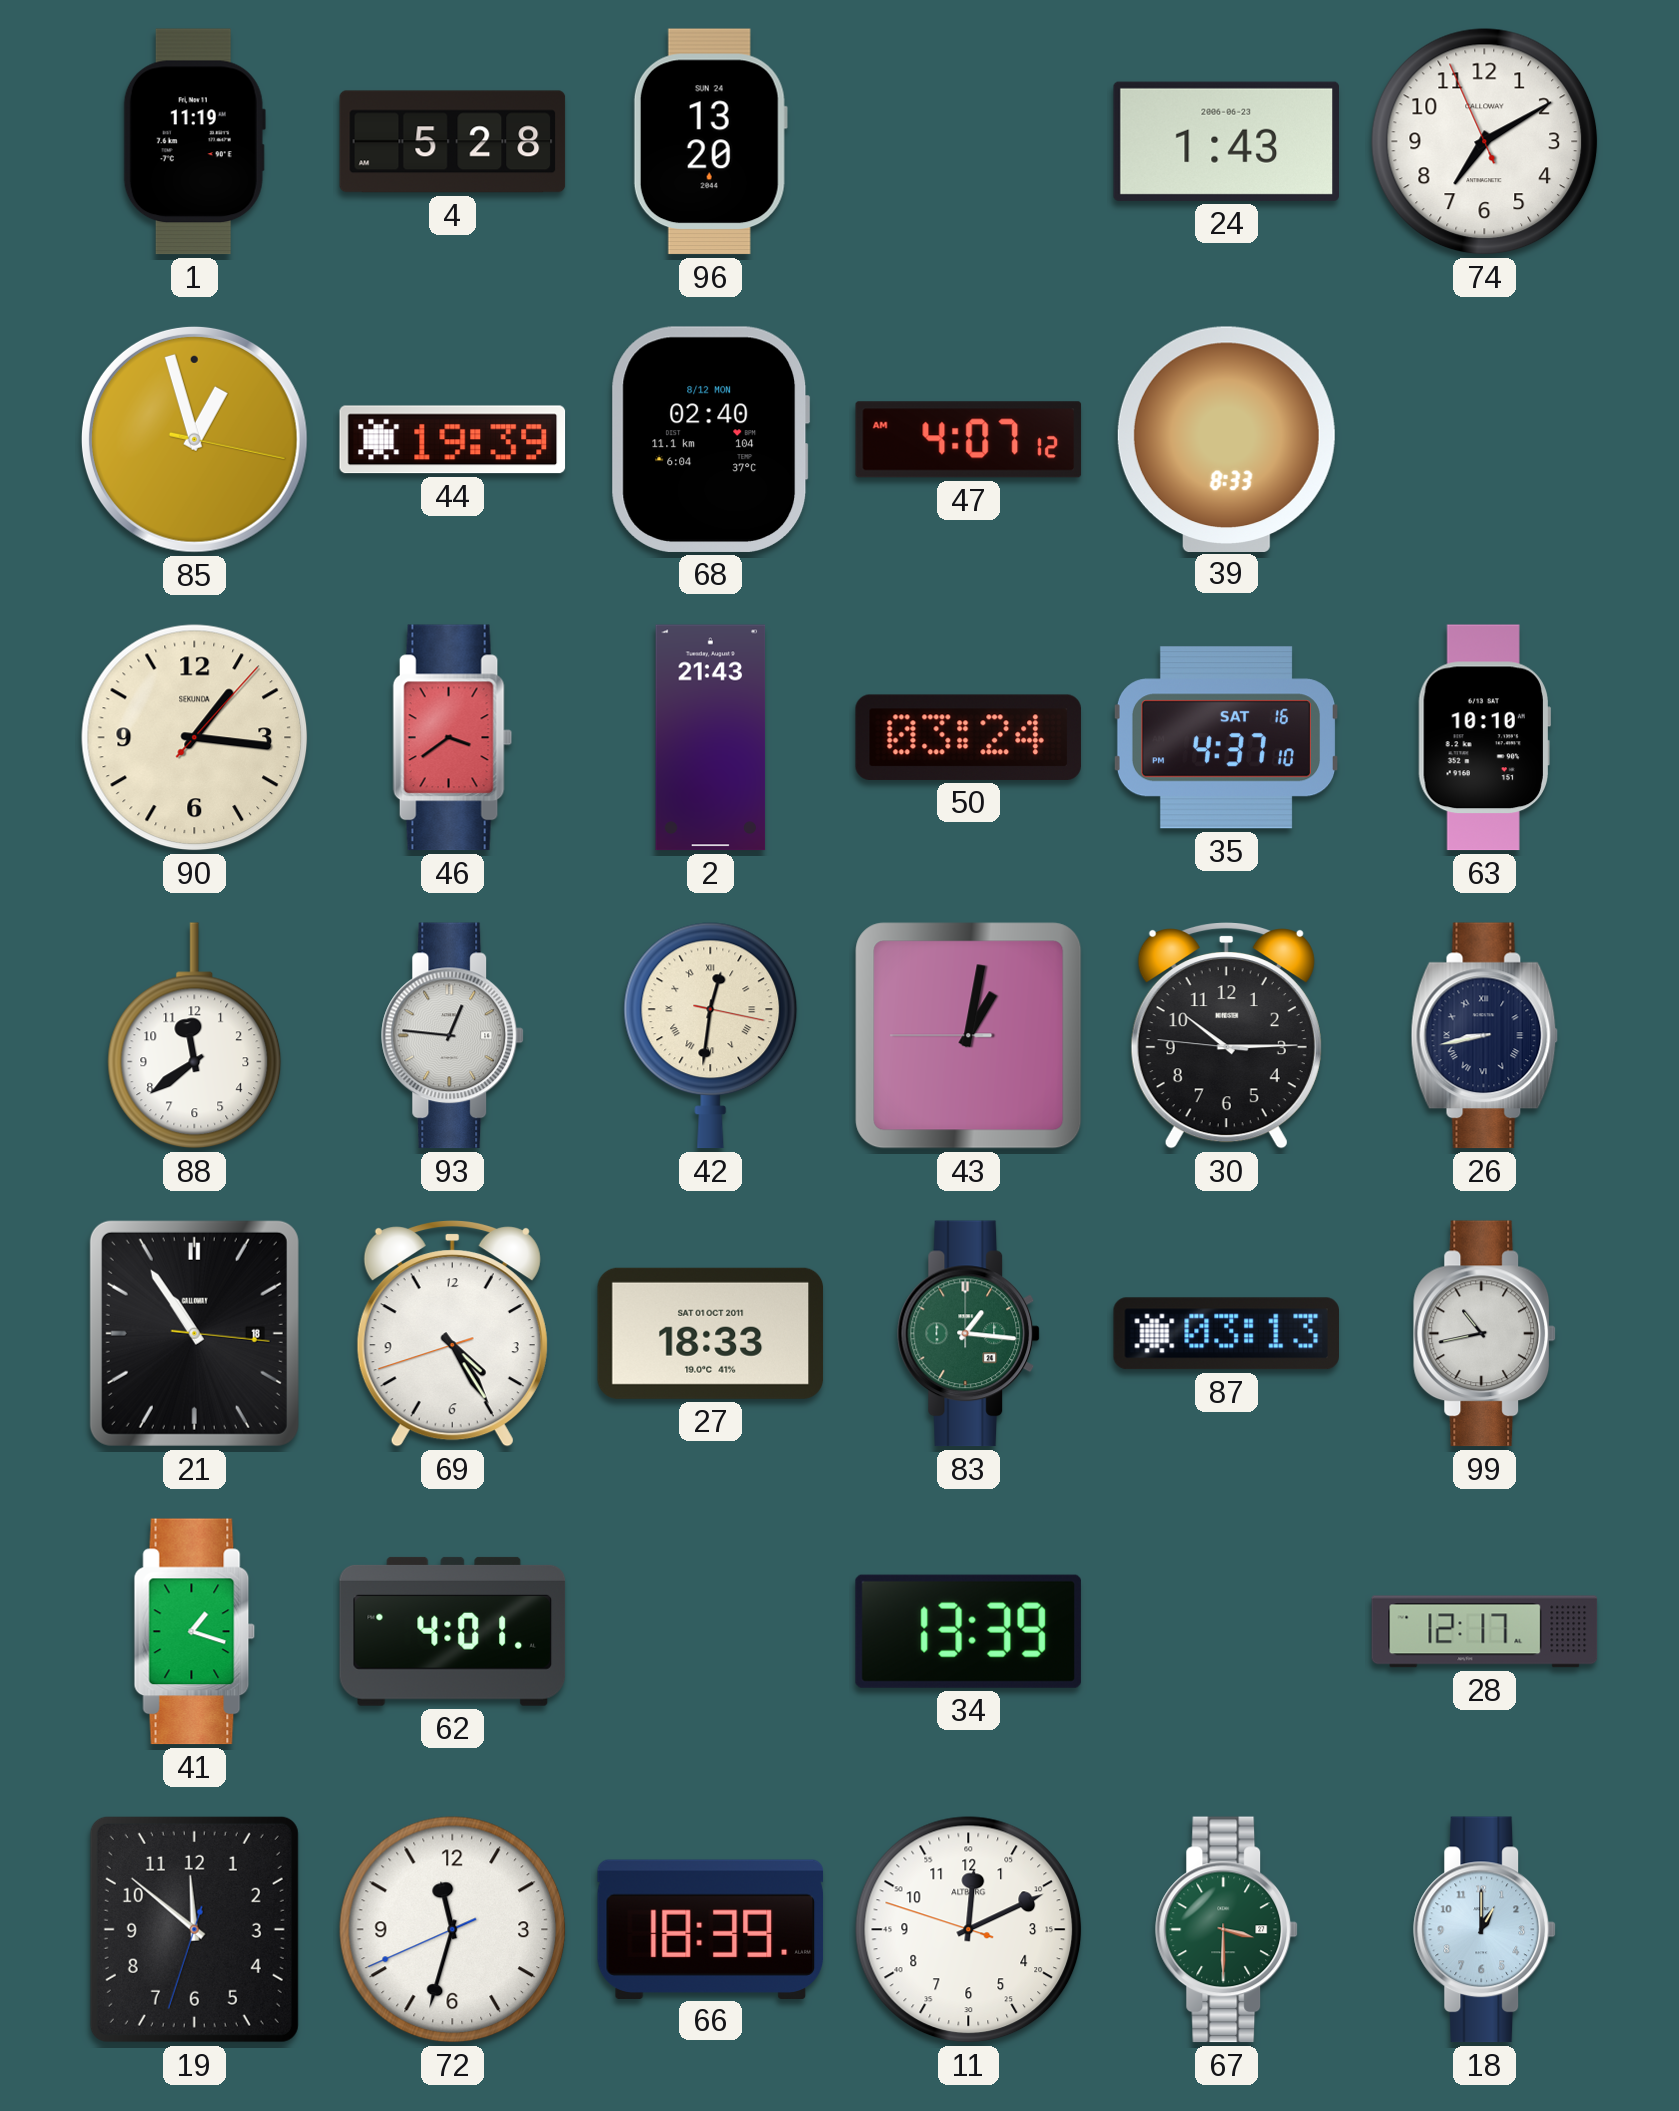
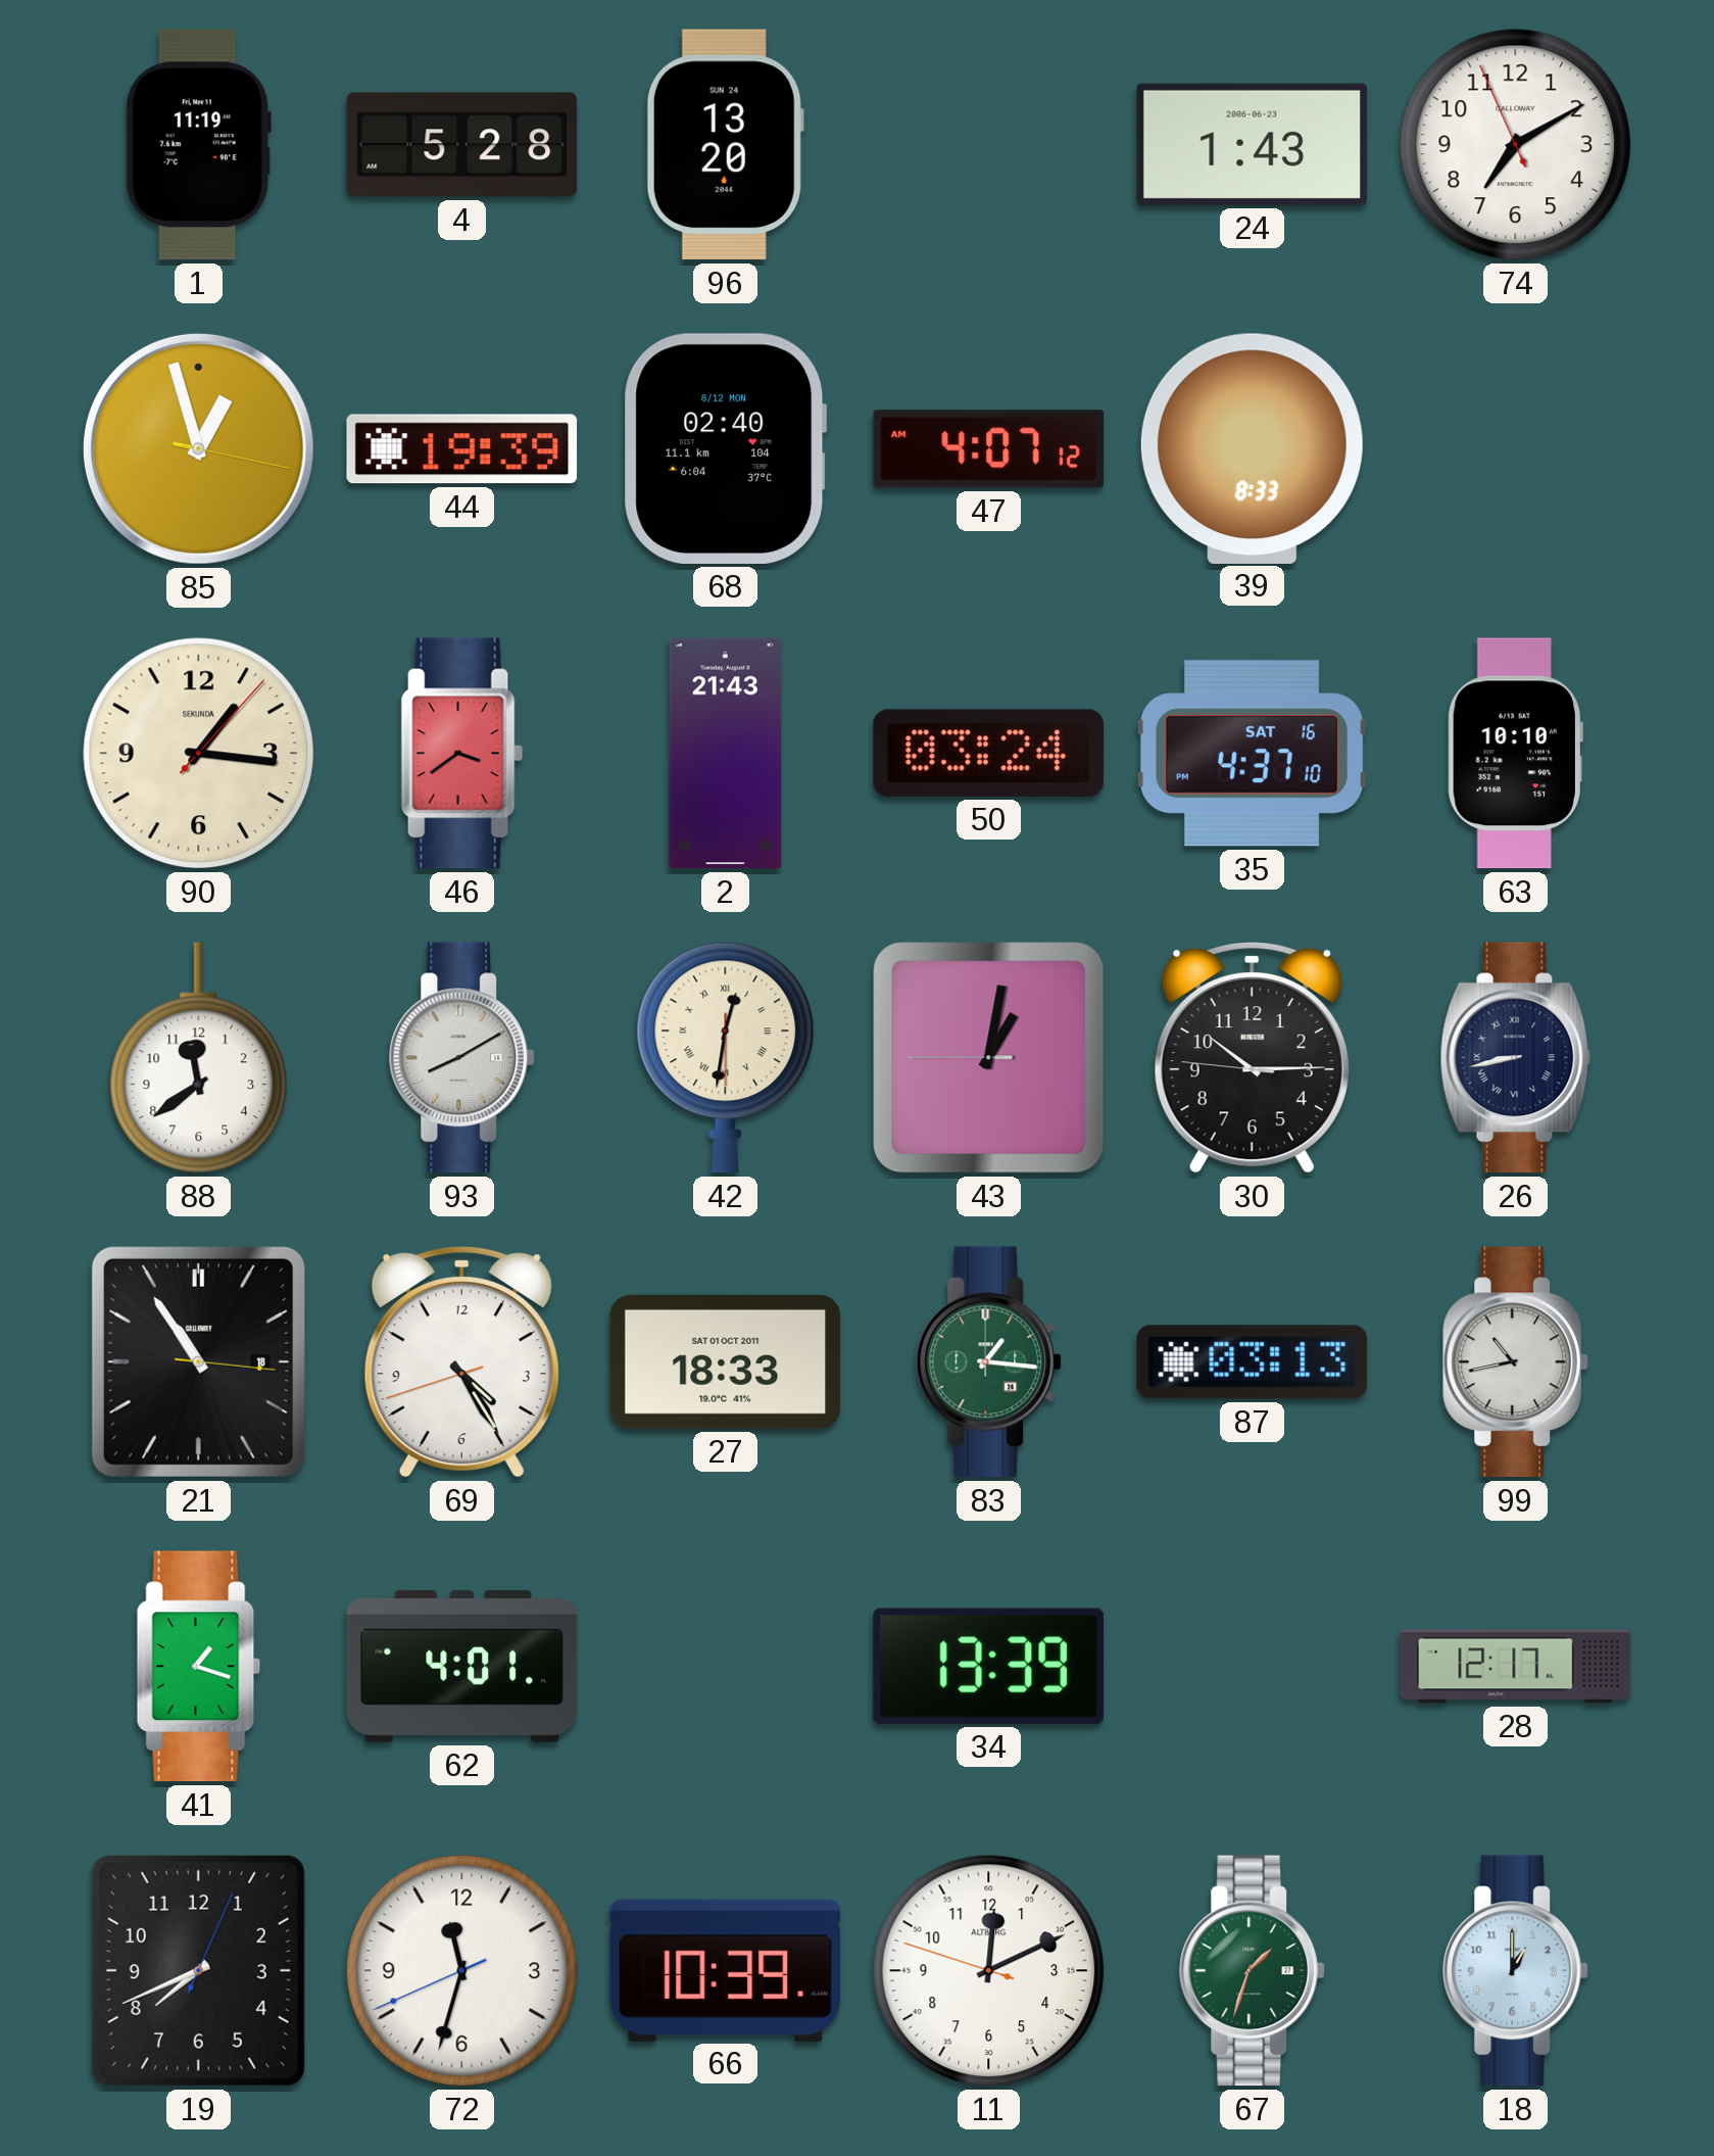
93: 12:46 -> 8:10 (462, 1058)
42: 12:31:17 -> 12:31:30 (726, 1058)
19: 11:51 -> 7:41 (198, 1970)
66: 18:39 -> 10:39 (726, 1970)
67: 3:30 -> 1:33 (1253, 1971)
